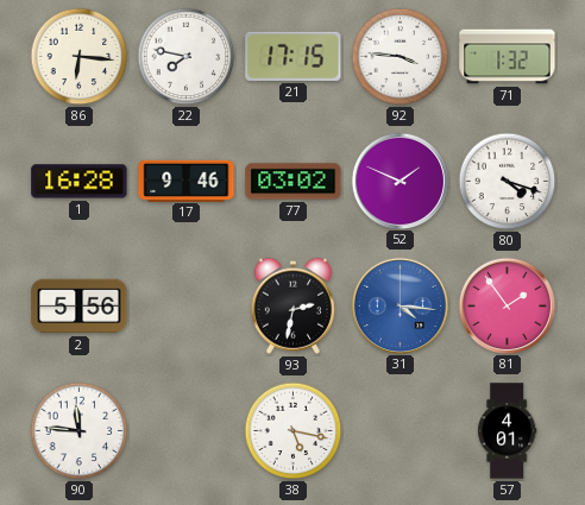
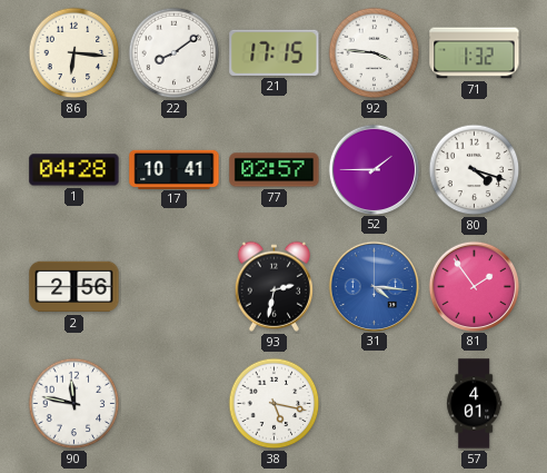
22: 7:47 -> 8:09 (175, 53)
1: 16:28 -> 04:28 (74, 170)
17: 9:46 -> 10:41 (175, 169)
77: 03:02 -> 02:57 (275, 170)
52: 1:49 -> 1:45 (374, 169)
2: 5:56 -> 2:56 (74, 287)
90: 11:46 -> 11:47 (74, 404)
